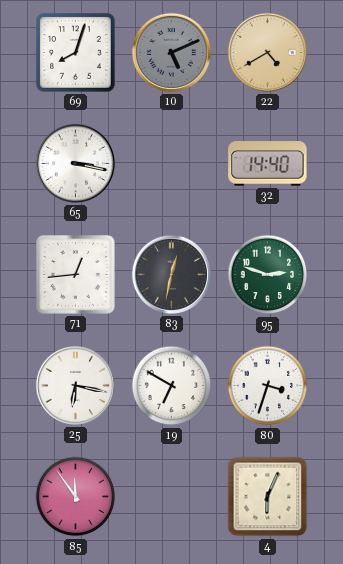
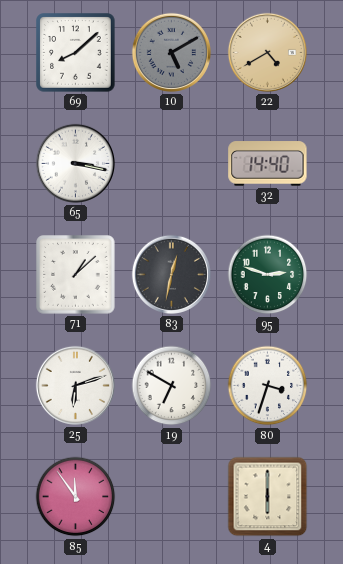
69: 8:03 -> 8:08 (76, 53)
10: 5:11 -> 5:10 (171, 52)
71: 12:44 -> 1:08 (76, 275)
25: 6:17 -> 6:12 (75, 385)
4: 6:04 -> 6:00 (268, 497)
